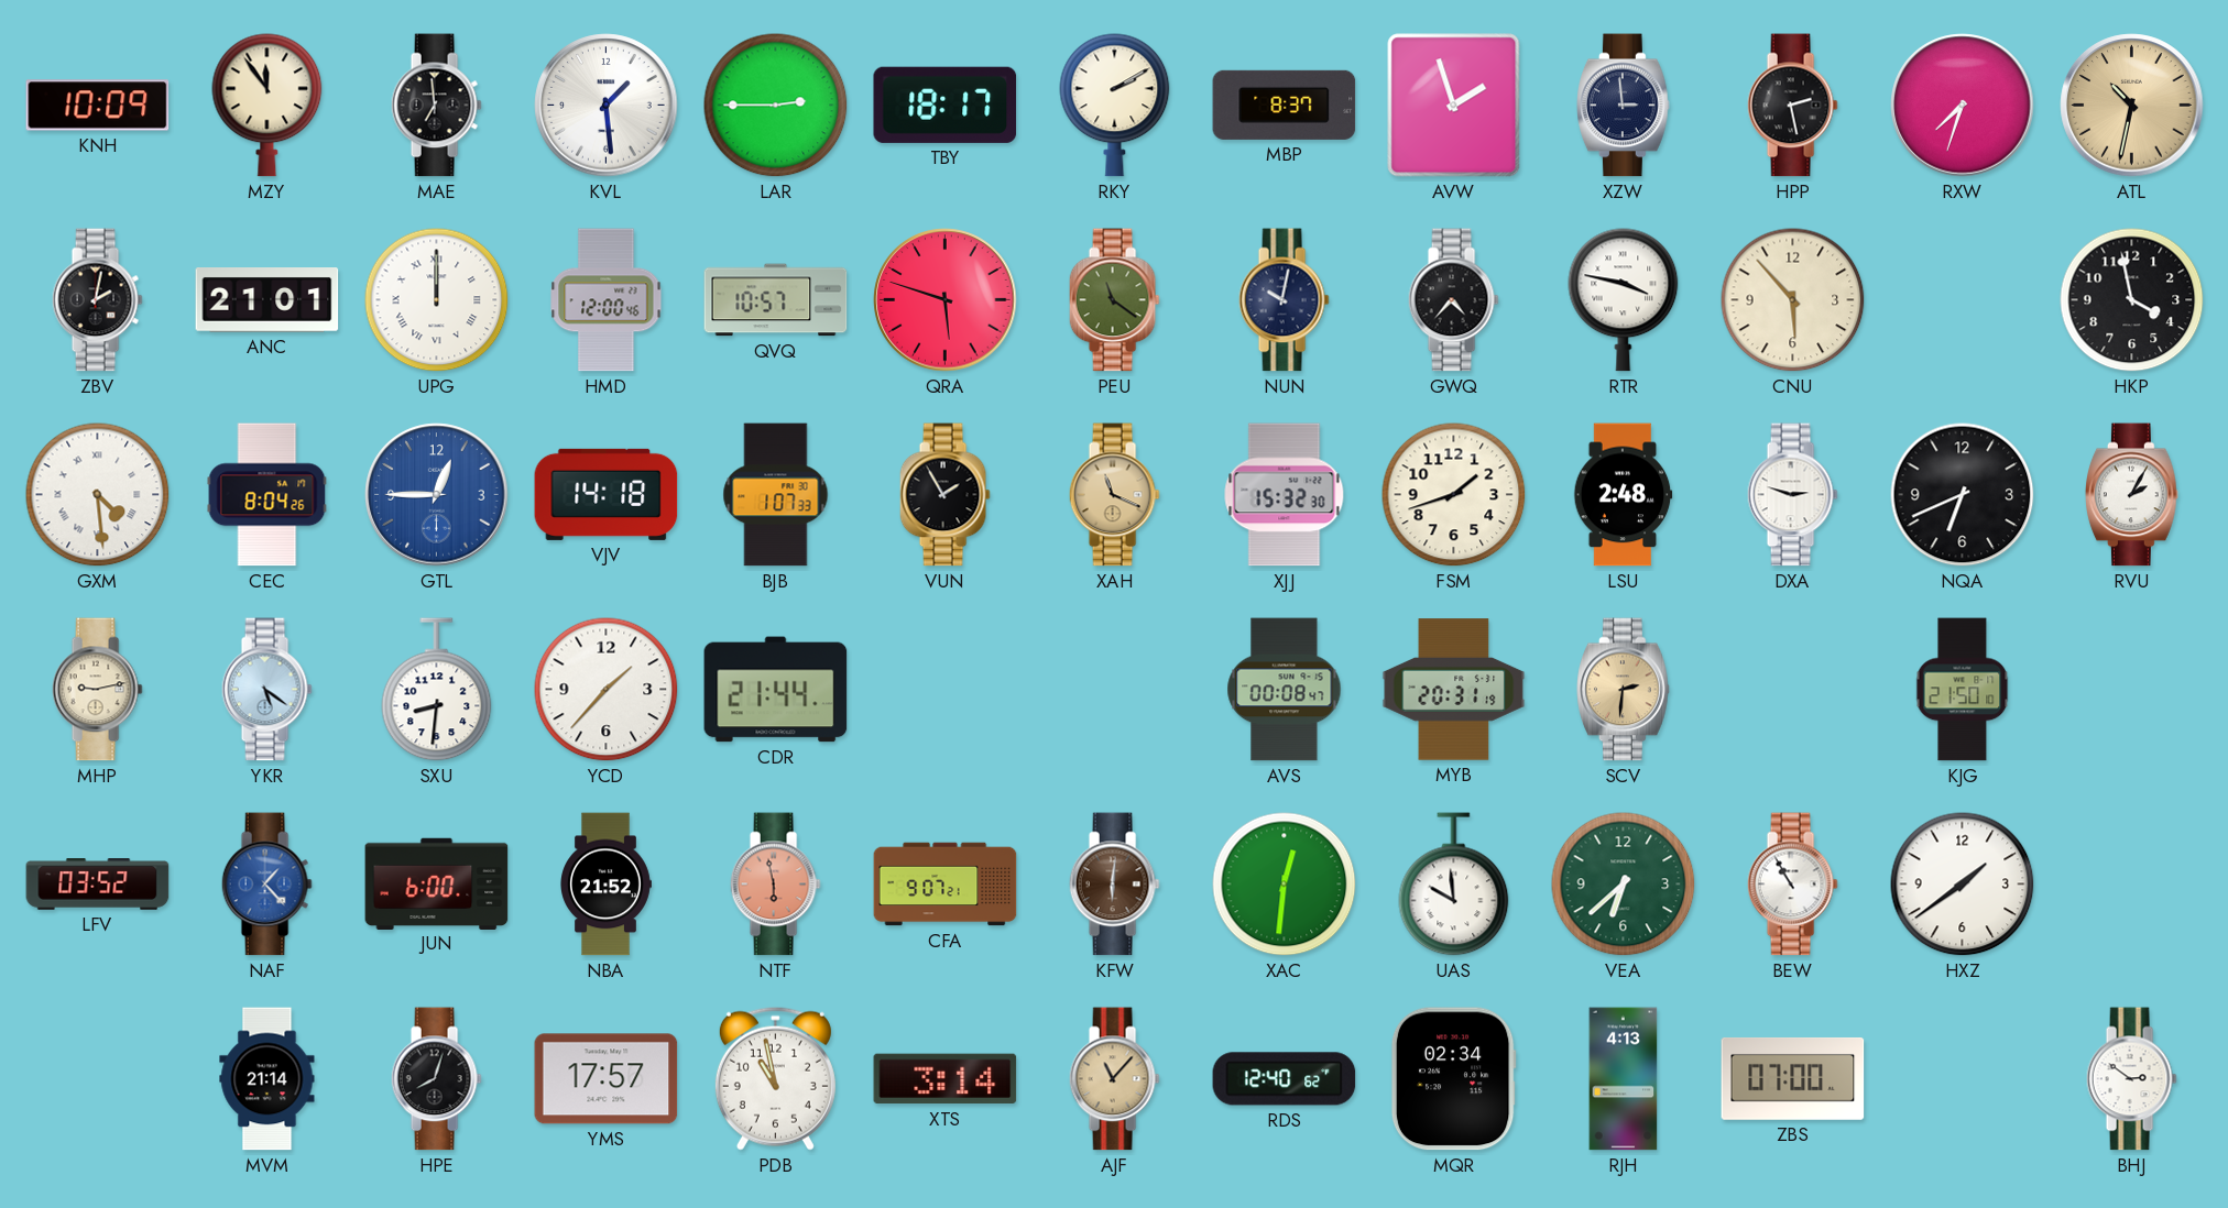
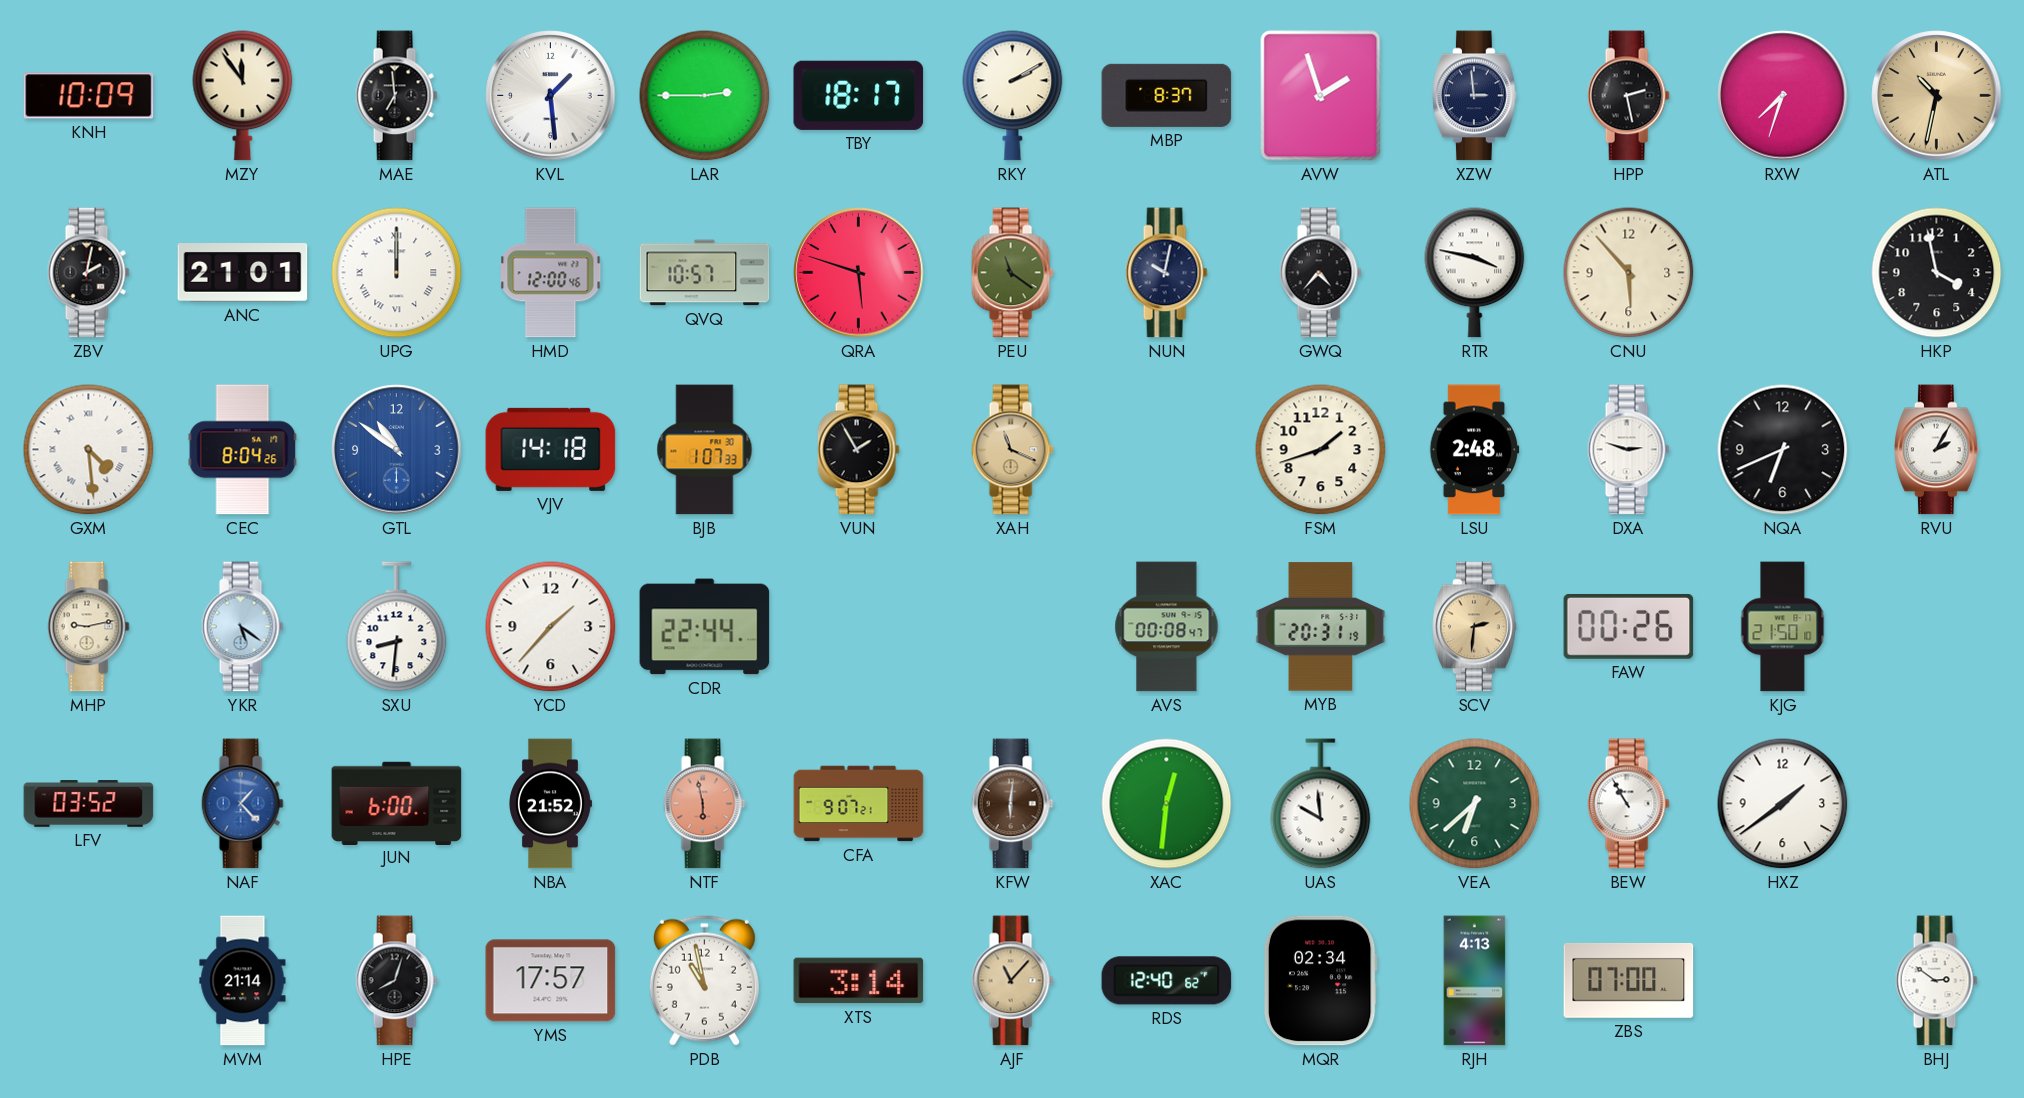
GTL: 12:45 -> 10:51 (397, 450)
XJJ: 15:32 -> none (1285, 495)
CDR: 21:44 -> 22:44 (705, 627)
FAW: none -> 00:26 (1629, 626)
